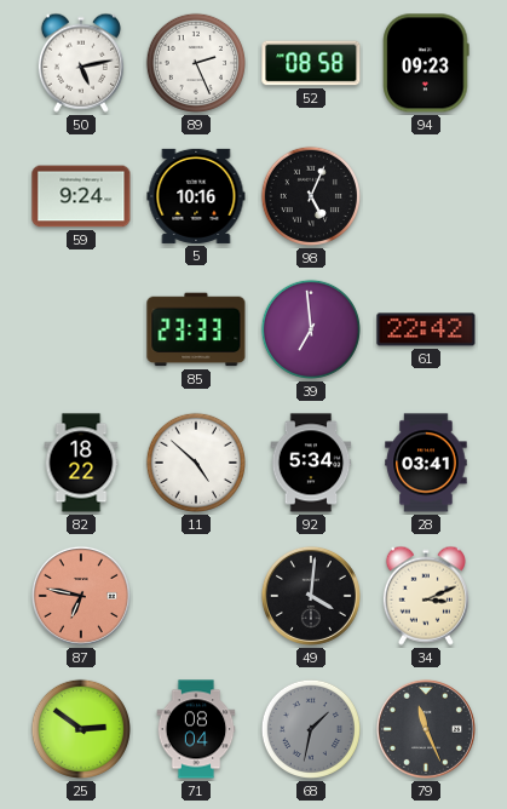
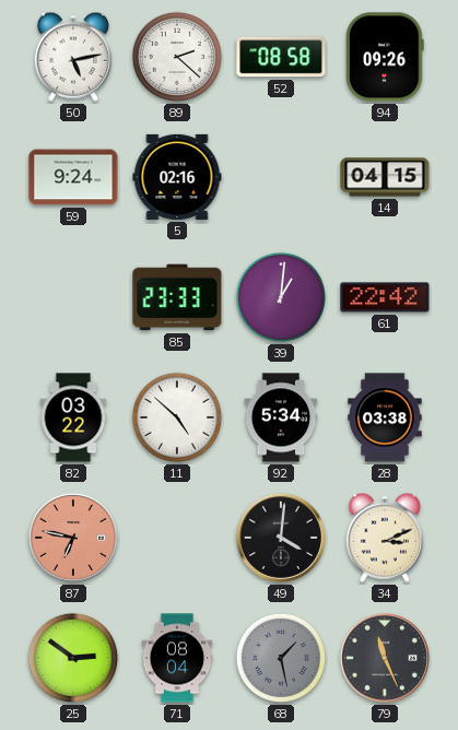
89: 2:26 -> 2:22 (177, 57)
94: 09:23 -> 09:26 (385, 57)
5: 10:16 -> 02:16 (177, 177)
98: 5:04 -> none (311, 196)
14: none -> 04:15 (385, 177)
39: 6:59 -> 1:01 (281, 297)
82: 18:22 -> 03:22 (73, 417)
28: 03:41 -> 03:38 (385, 417)
68: 1:32 -> 1:28 (281, 658)
